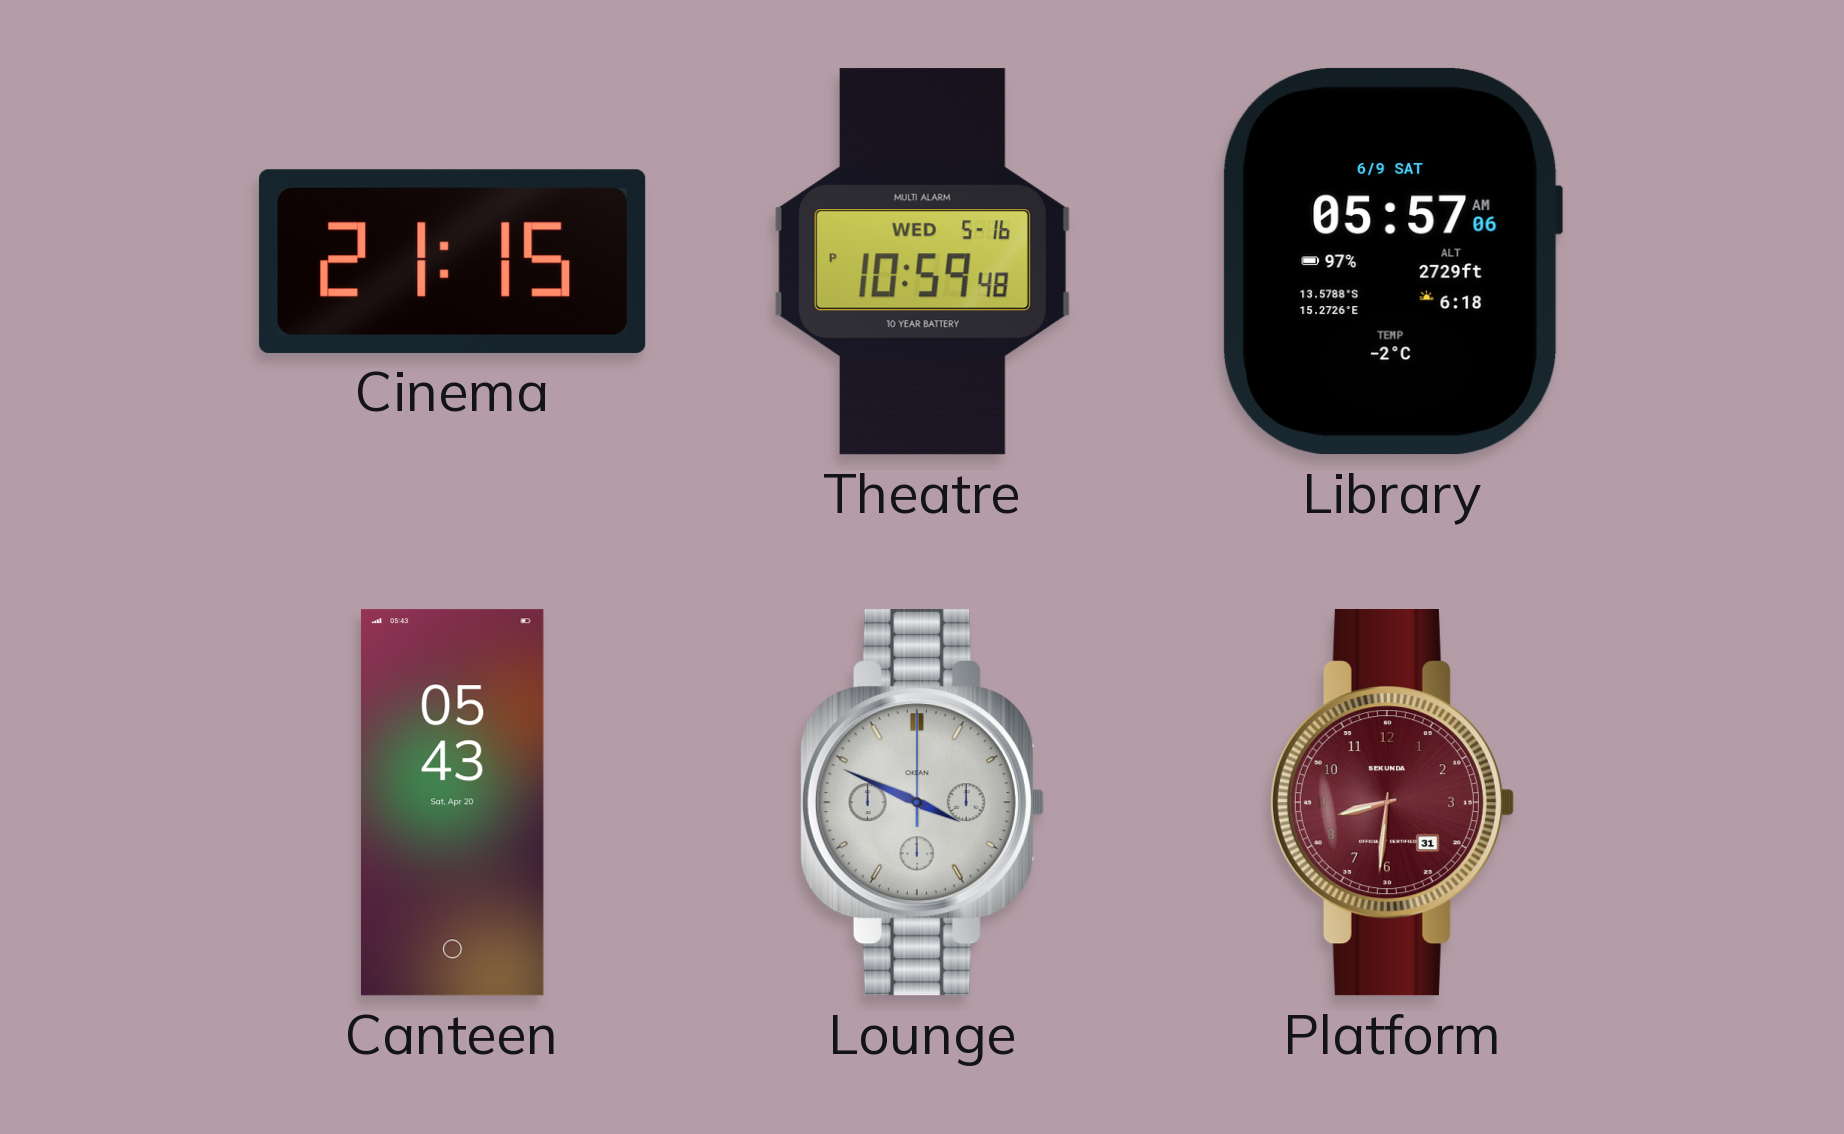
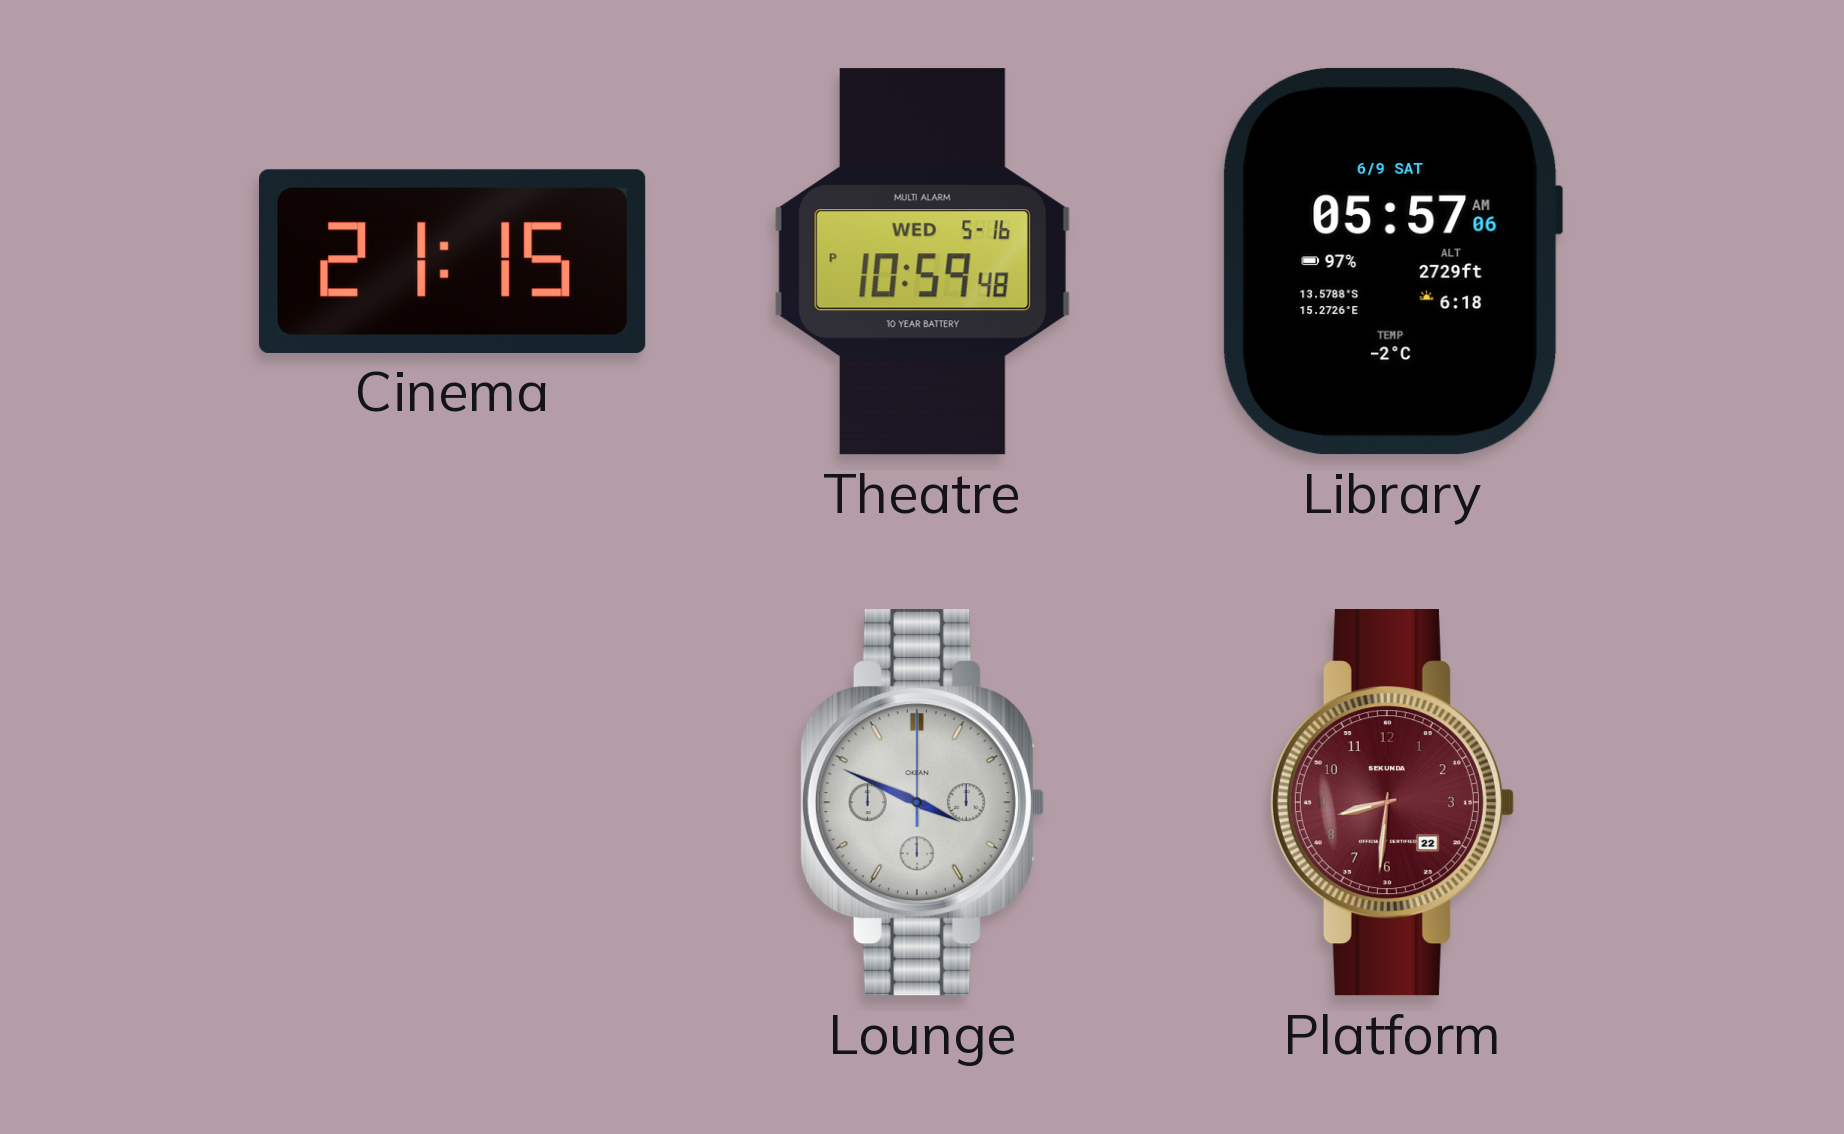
Canteen: 05:43 -> none (452, 803)
Platform date: 31 -> 22 (1392, 803)
